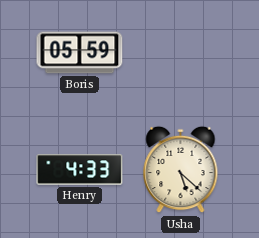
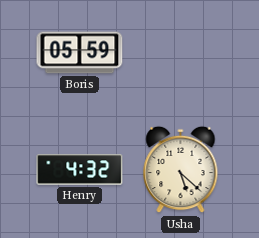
Henry: 4:33 -> 4:32 (80, 170)
